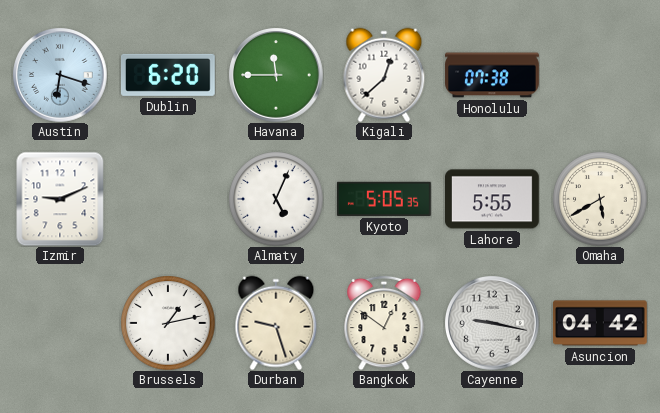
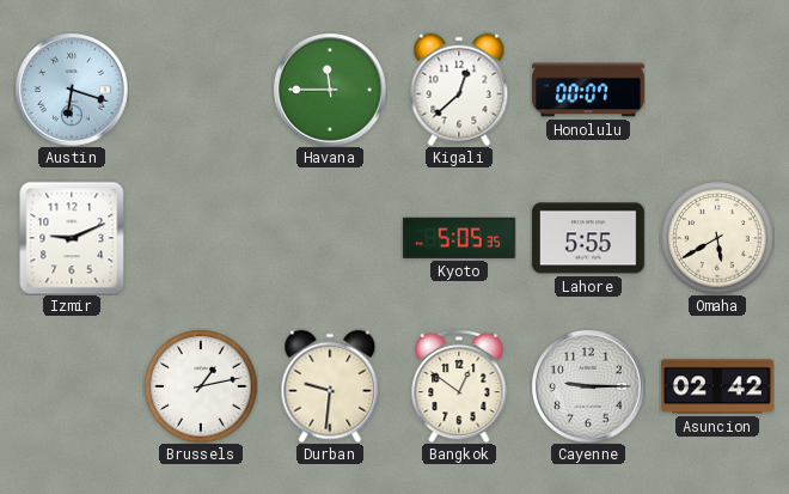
Dublin: 6:20 -> none (168, 75)
Honolulu: 07:38 -> 00:07 (588, 90)
Almaty: 5:04 -> none (276, 199)
Durban: 9:27 -> 9:31 (330, 386)
Cayenne: 9:17 -> 9:15 (588, 386)
Asuncion: 04:42 -> 02:42 (718, 386)
